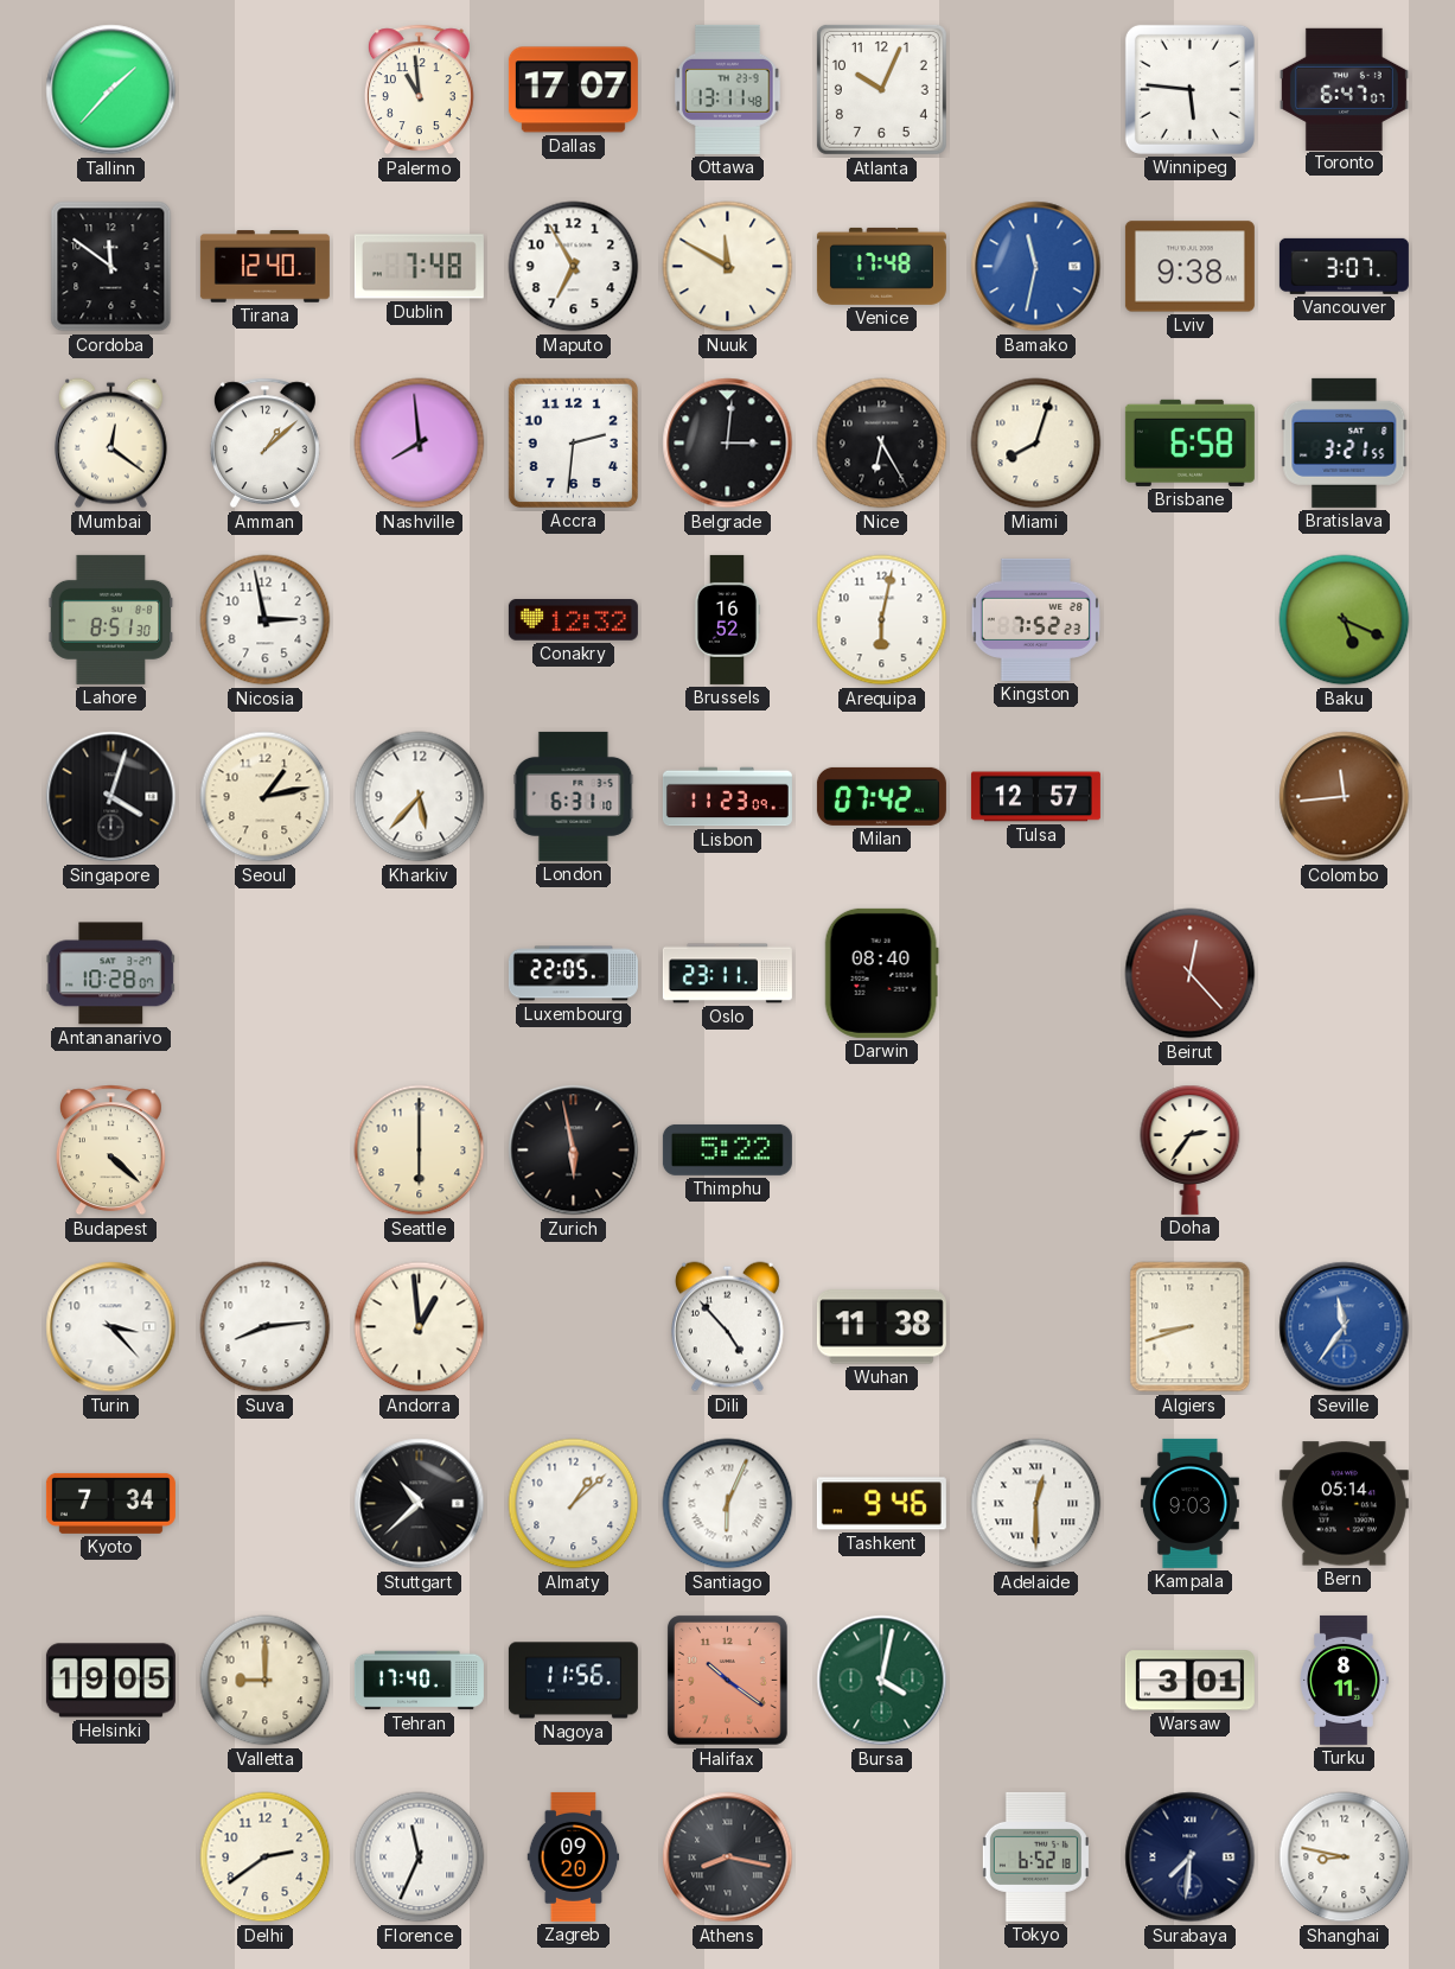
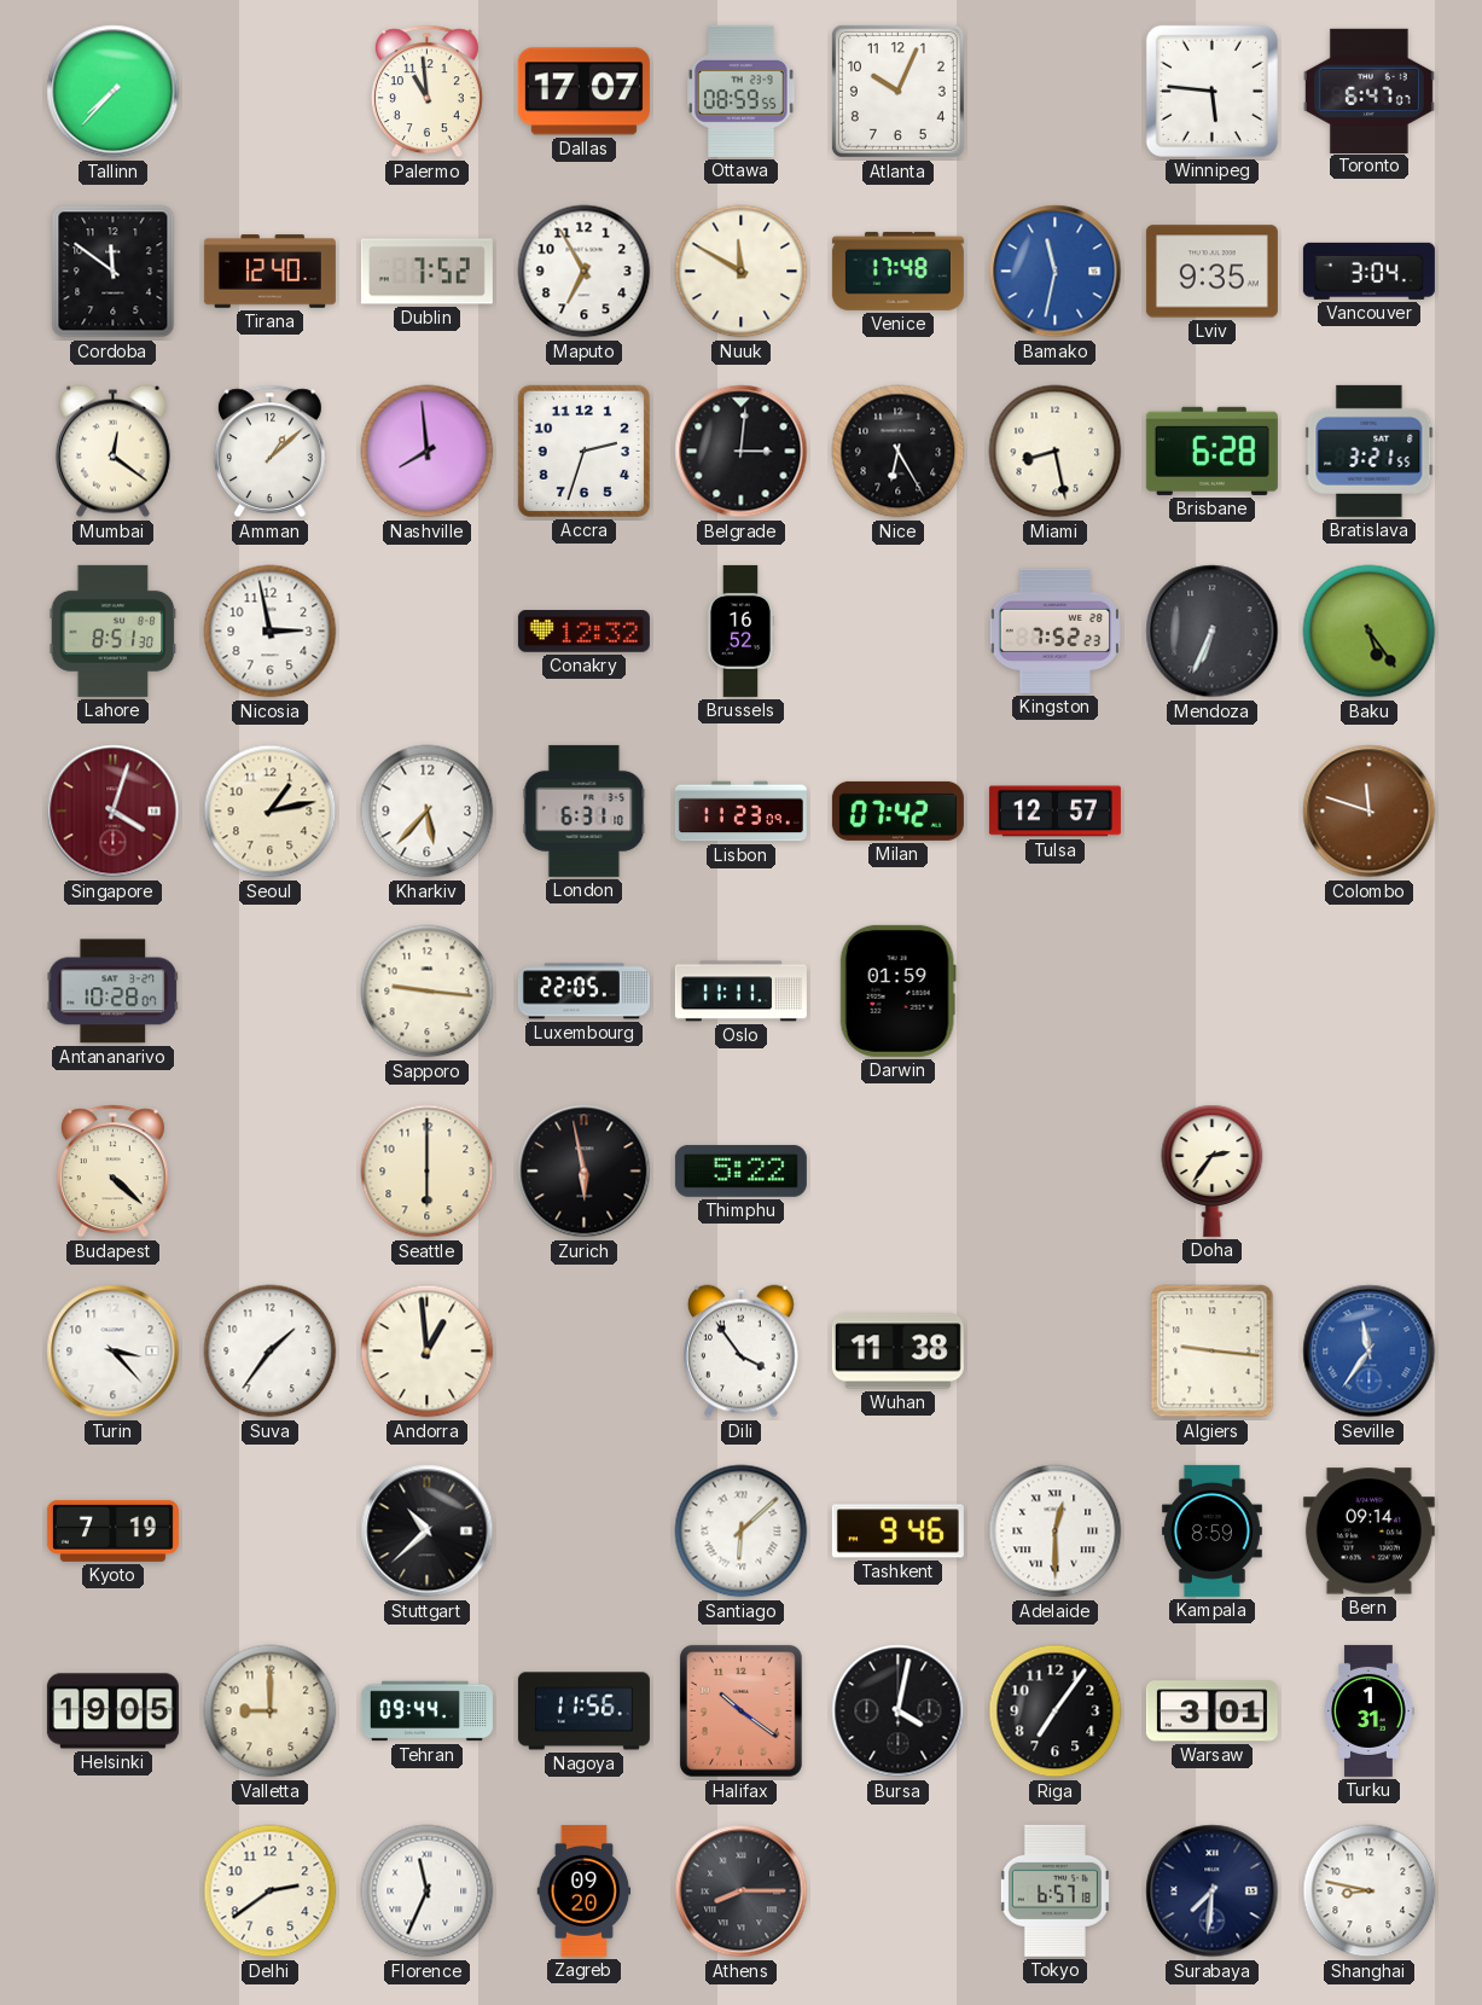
Tallinn: 1:37 -> 7:37 (114, 92)
Ottawa: 13:11 -> 08:59 (742, 91)
Dublin: 7:48 -> 7:52 (426, 272)
Lviv: 9:38 -> 9:35 (1211, 272)
Vancouver: 3:07 -> 3:04 (1368, 271)
Accra: 2:31 -> 2:33 (583, 451)
Miami: 8:03 -> 8:28 (1056, 452)
Brisbane: 6:58 -> 6:28 (1211, 451)
Arequipa: 6:02 -> none (882, 620)
Mendoza: none -> 6:34 (1213, 632)
Baku: 5:19 -> 5:24 (1370, 632)
Singapore dial: black -> burgundy (114, 812)
Colombo: 11:44 -> 11:48 (1370, 812)
Sapporo: none -> 9:16 (428, 992)
Oslo: 23:11 -> 11:11 (740, 992)
Darwin: 08:40 -> 01:59 (897, 990)
Beirut: 12:23 -> none (1191, 974)
Suva: 8:14 -> 1:36 (271, 1352)
Dili: 4:53 -> 3:54 (740, 1352)
Algiers: 8:42 -> 9:16 (1213, 1352)
Kyoto: 7:34 -> 7:19 (112, 1530)
Almaty: 1:08 -> none (574, 1504)
Santiago: 6:04 -> 6:08 (742, 1532)
Kampala: 9:03 -> 8:59 (1211, 1530)
Bern: 05:14 -> 09:14 (1368, 1532)
Tehran: 17:40 -> 09:44 (426, 1711)
Bursa dial: green -> black (899, 1711)
Riga: none -> 7:06 (1056, 1711)
Turku: 8:11 -> 1:31 (1368, 1710)
Athens: 8:17 -> 8:15 (742, 1891)
Tokyo: 6:52 -> 6:57 (1054, 1890)
